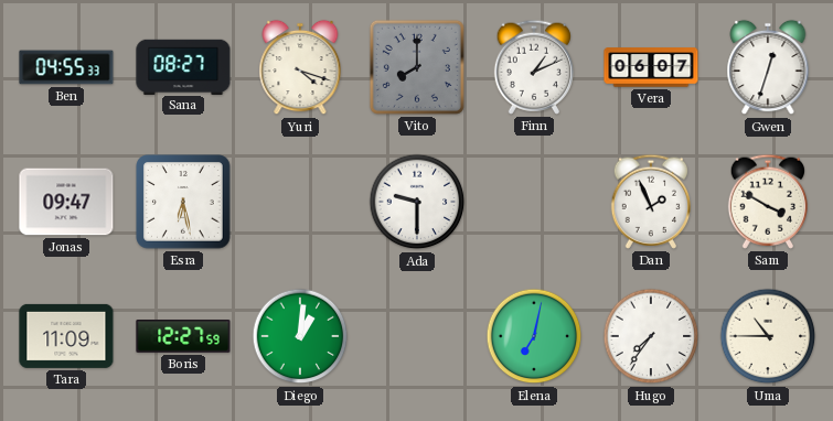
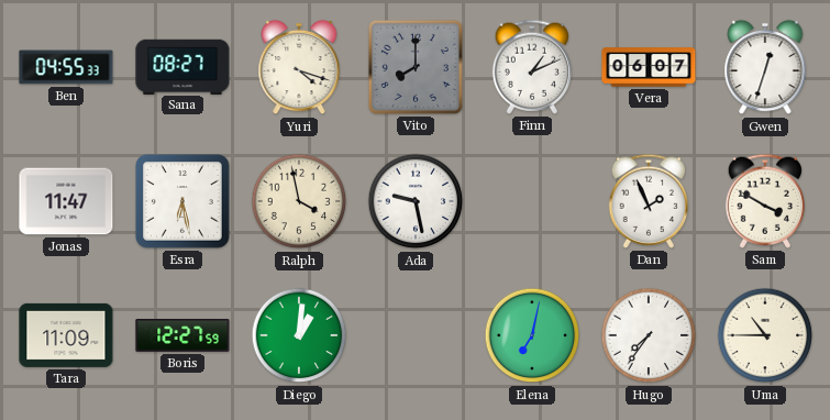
Jonas: 09:47 -> 11:47 (66, 201)
Ralph: none -> 3:58 (299, 201)
Ada: 9:30 -> 9:28 (416, 201)
